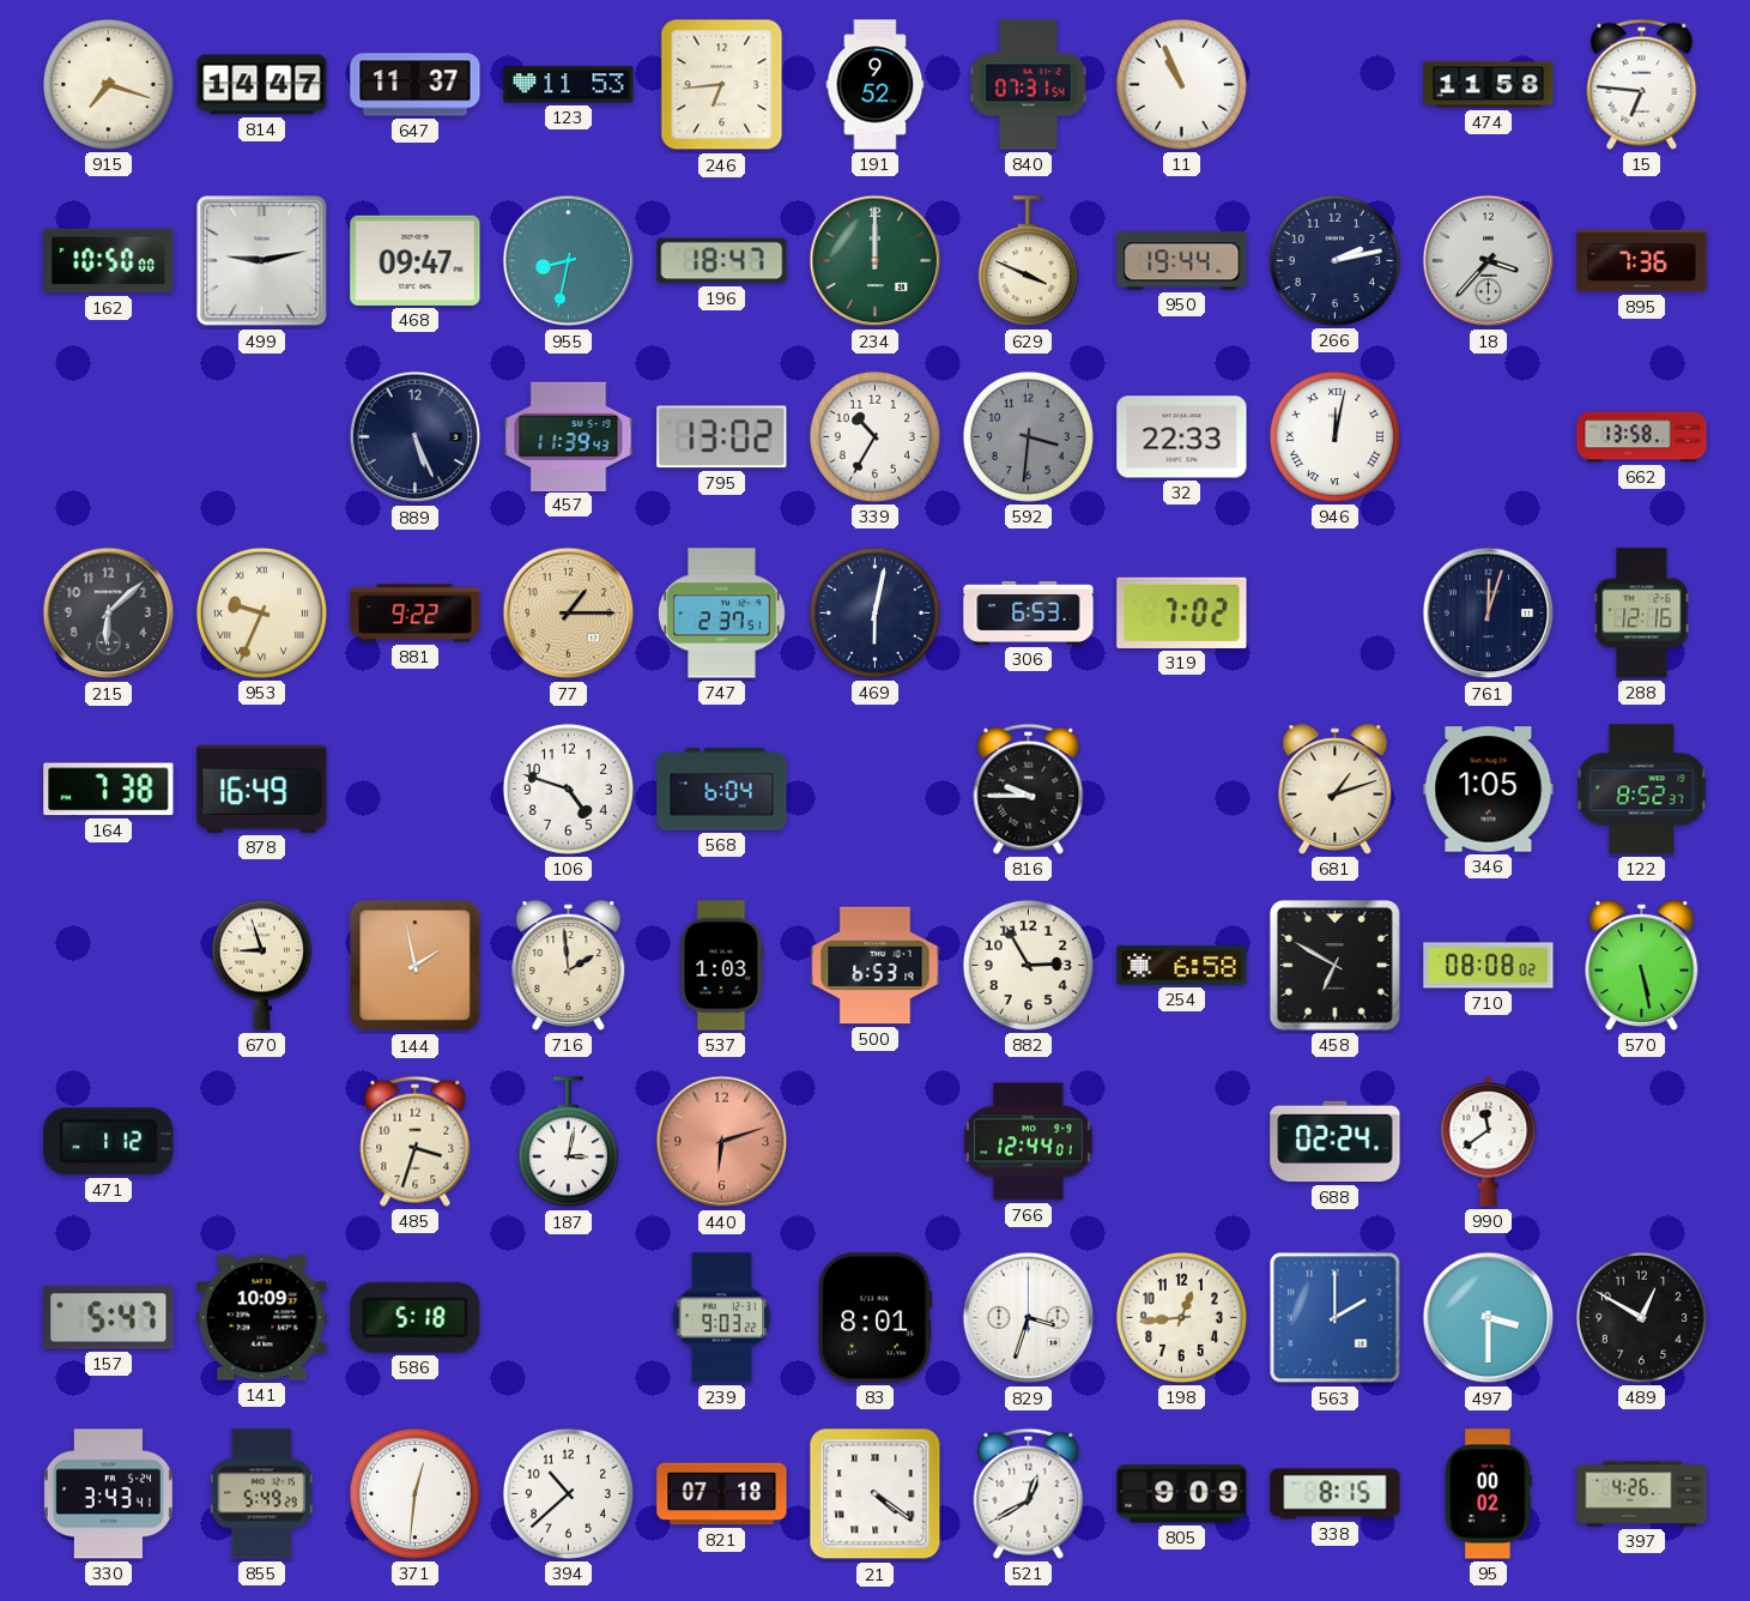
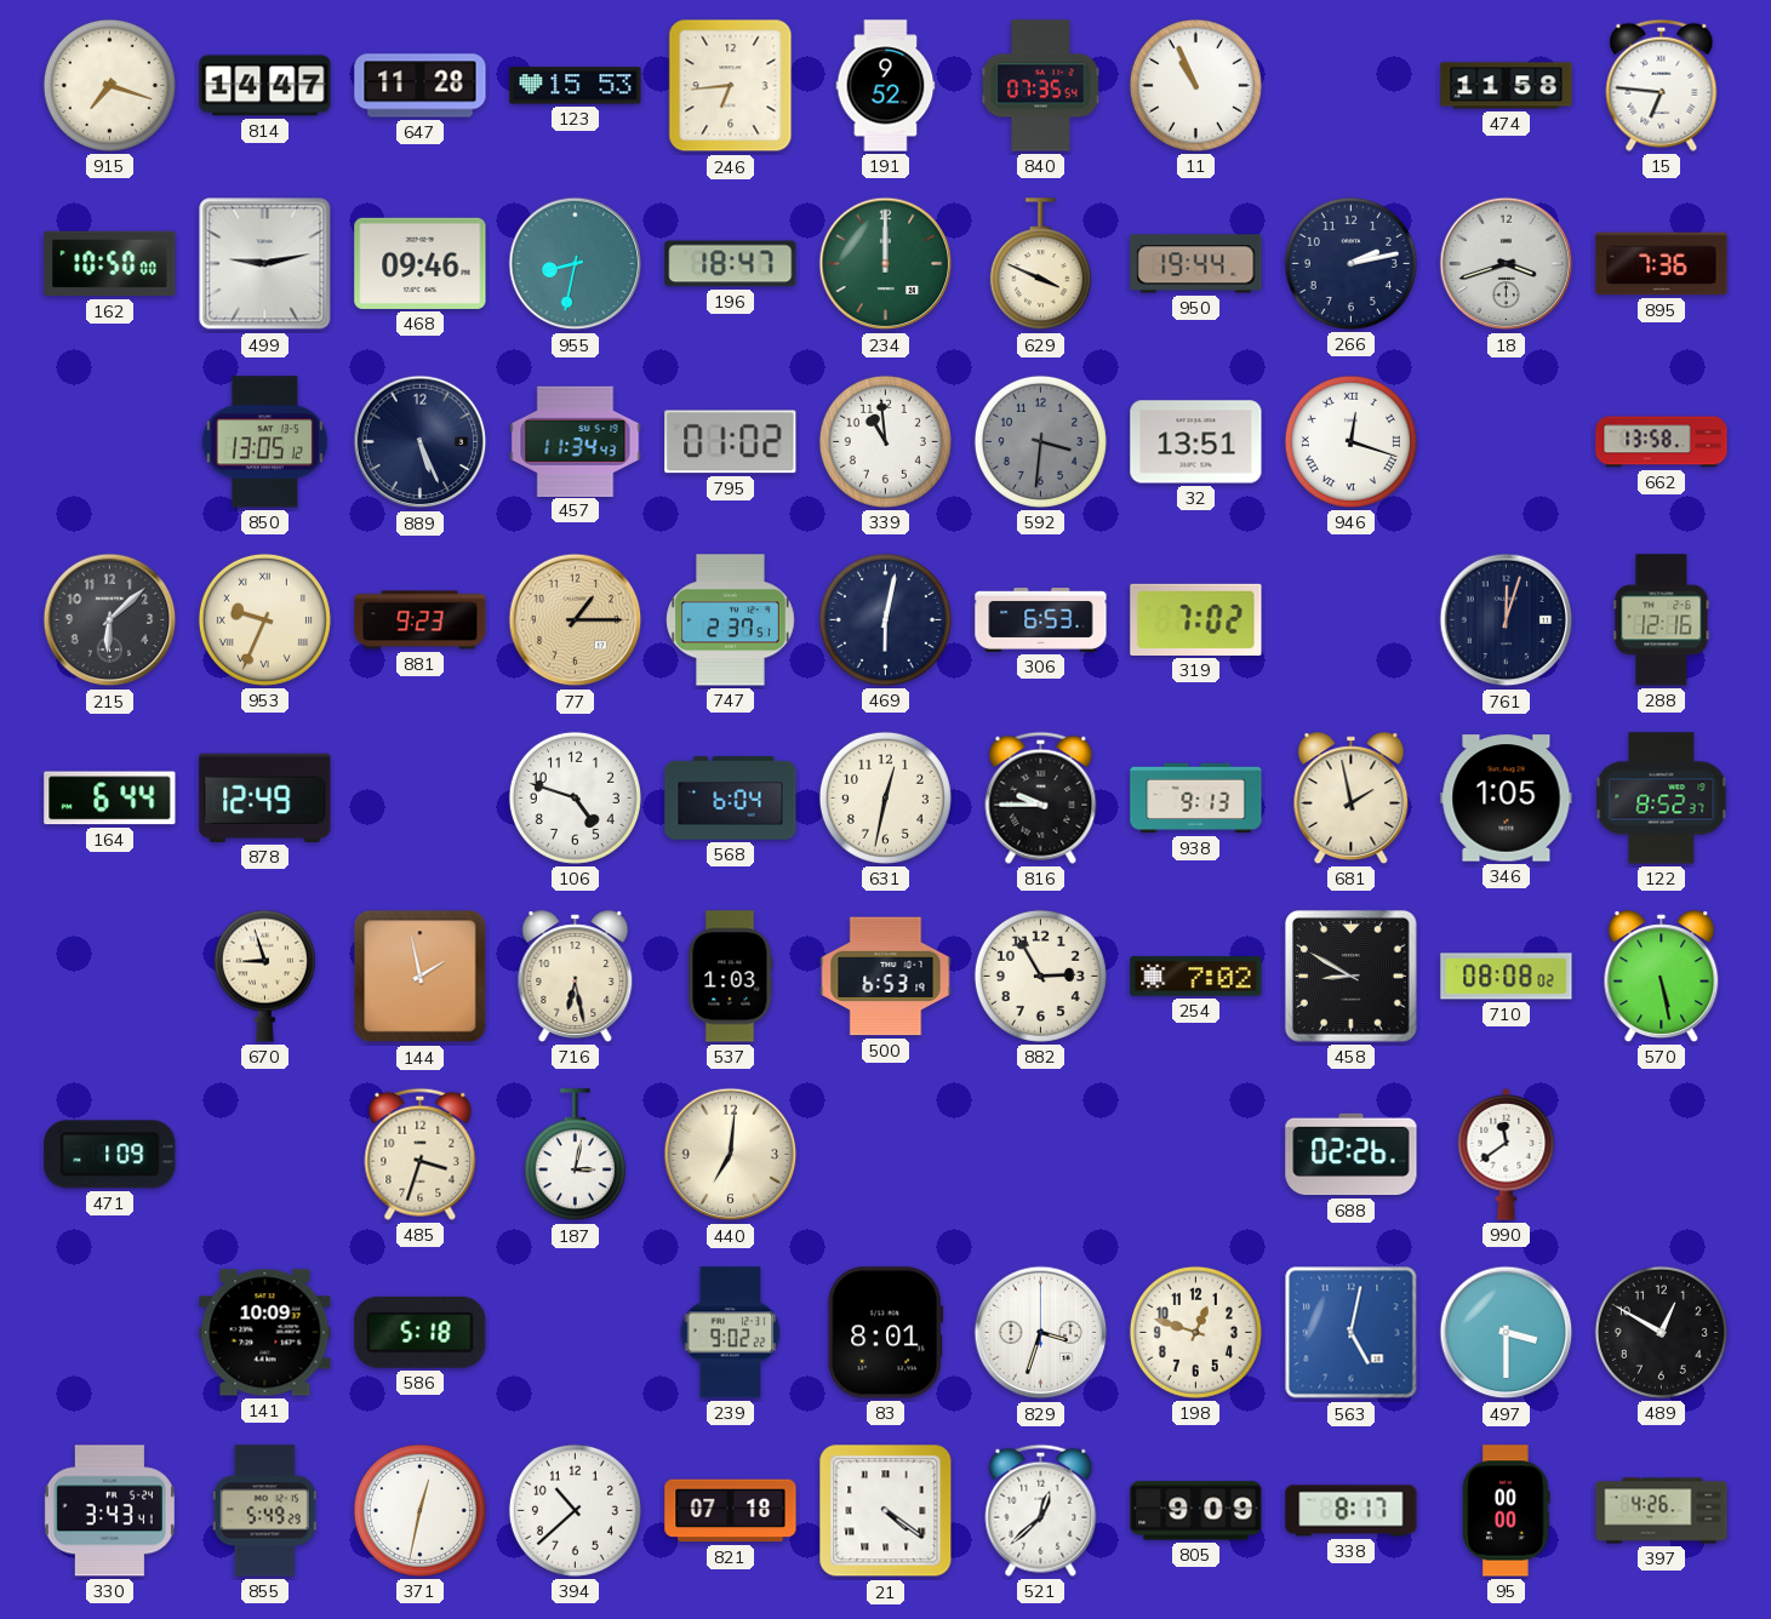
647: 11:37 -> 11:28 (421, 86)
123: 11:53 -> 15:53 (576, 86)
840: 07:31 -> 07:35 (1041, 86)
468: 09:47 -> 09:46 (421, 263)
18: 3:37 -> 3:42 (1507, 264)
850: none -> 13:05 (264, 442)
457: 11:39 -> 11:34 (576, 441)
795: 13:02 -> 01:02 (731, 442)
339: 10:35 -> 10:59 (885, 441)
32: 22:33 -> 13:51 (1196, 442)
946: 12:02 -> 12:18 (1350, 441)
881: 9:22 -> 9:23 (421, 620)
164: 7:38 -> 6:44 (110, 799)
878: 16:49 -> 12:49 (265, 797)
631: none -> 12:32 (885, 797)
938: none -> 9:13 (1196, 799)
681: 1:12 -> 1:58 (1352, 799)
716: 1:59 -> 6:28 (576, 977)
254: 6:58 -> 7:02 (1196, 977)
458: 6:50 -> 8:50 (1350, 977)
471: 1:12 -> 1:09 (110, 1155)
440: 6:12 -> 7:01 (731, 1155)
440 dial: salmon -> cream (731, 1155)
766: 12:44 -> none (1029, 1142)
688: 02:24 -> 02:26 (1352, 1155)
157: 5:47 -> none (109, 1318)
239: 9:03 -> 9:02 (731, 1333)
198: 12:44 -> 12:48 (1195, 1332)
563: 2:00 -> 5:02 (1352, 1333)
371: 12:31 -> 12:32 (419, 1510)
521: 12:40 -> 12:38 (1041, 1510)
338: 8:15 -> 8:17 (1352, 1511)
95: 00:02 -> 00:00 (1507, 1511)
